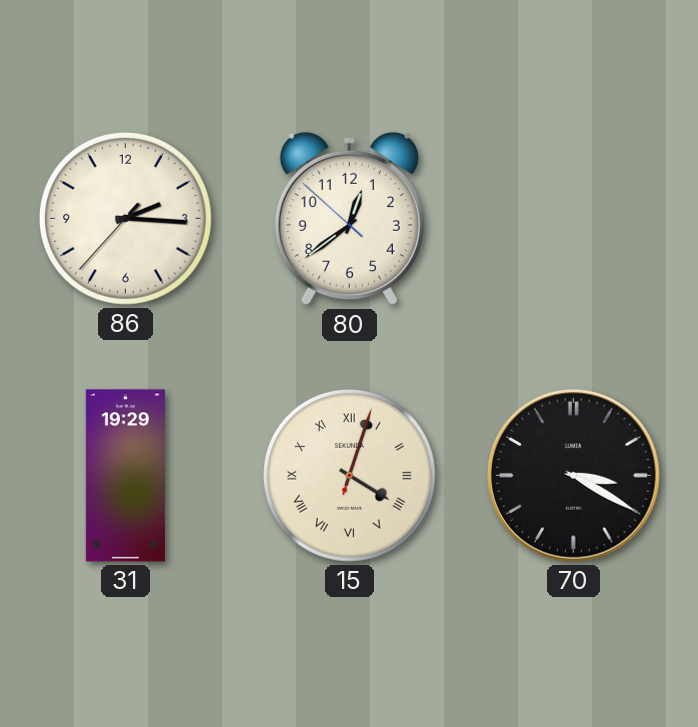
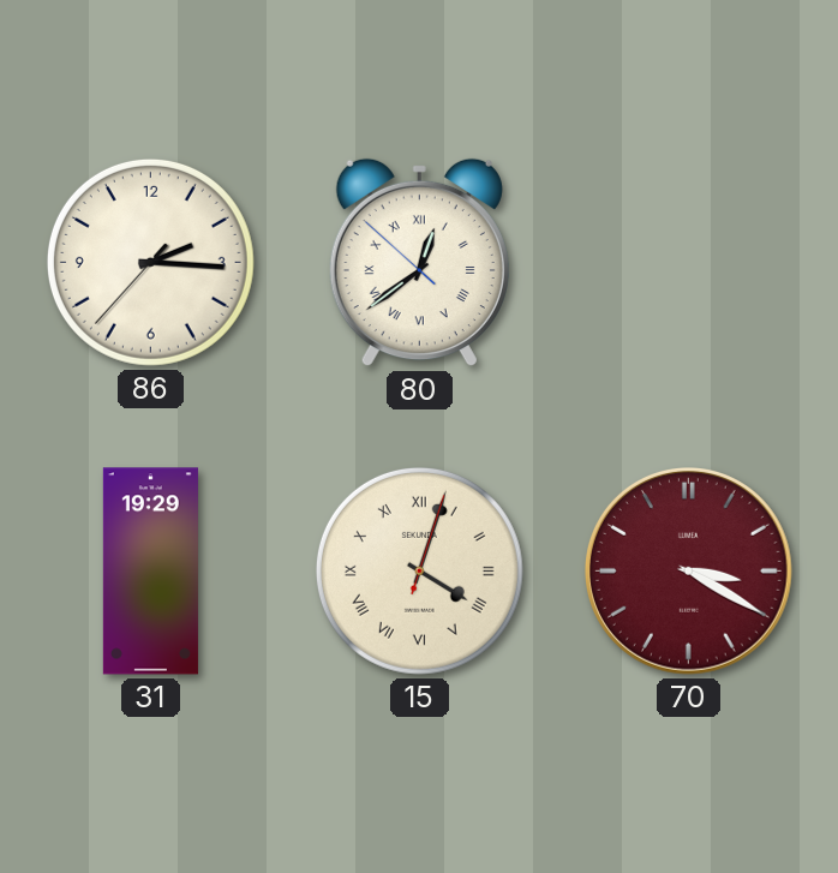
80 numerals: Arabic -> Roman (419, 263)
70 dial: black -> burgundy (689, 572)
